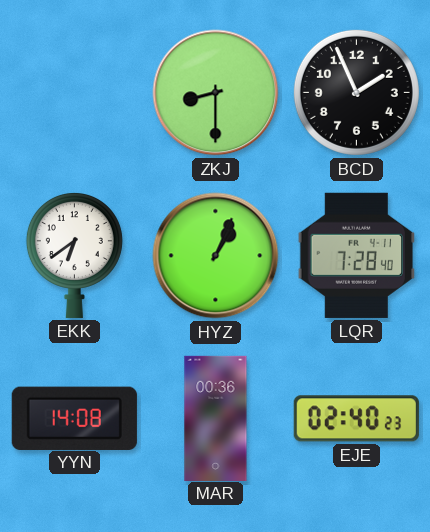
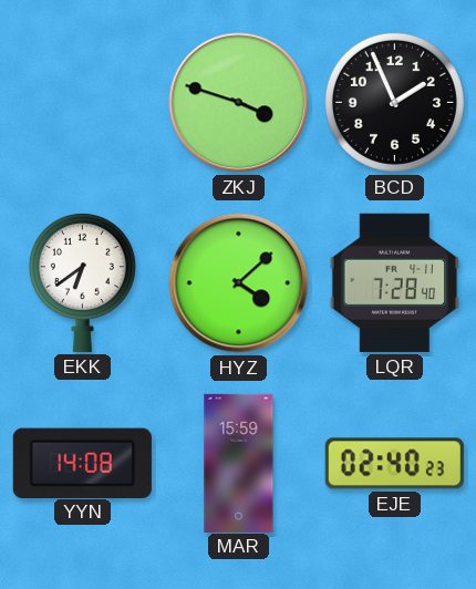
ZKJ: 8:30 -> 3:48 (239, 103)
HYZ: 1:04 -> 4:08 (239, 283)
MAR: 00:36 -> 15:59 (239, 463)
